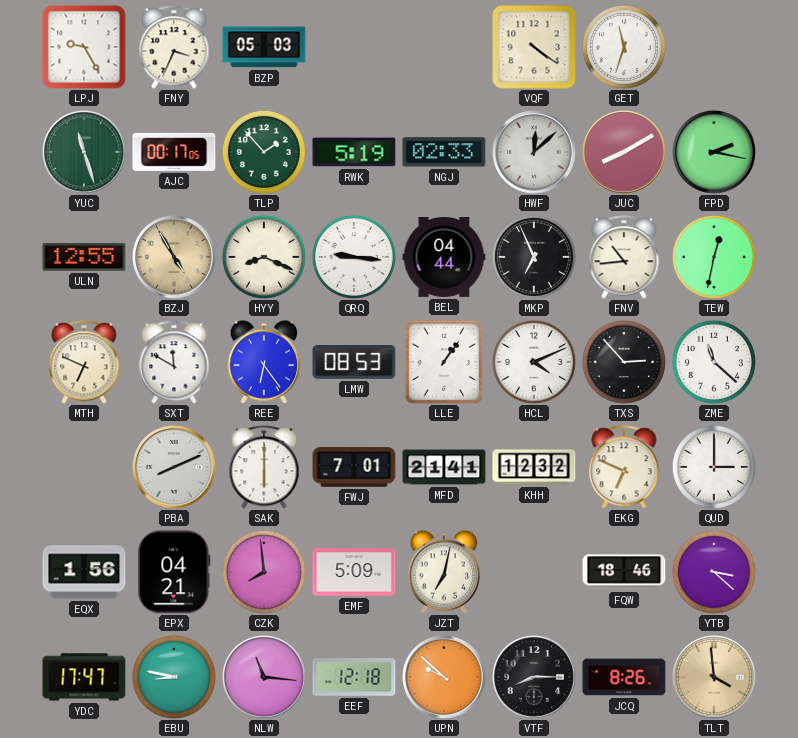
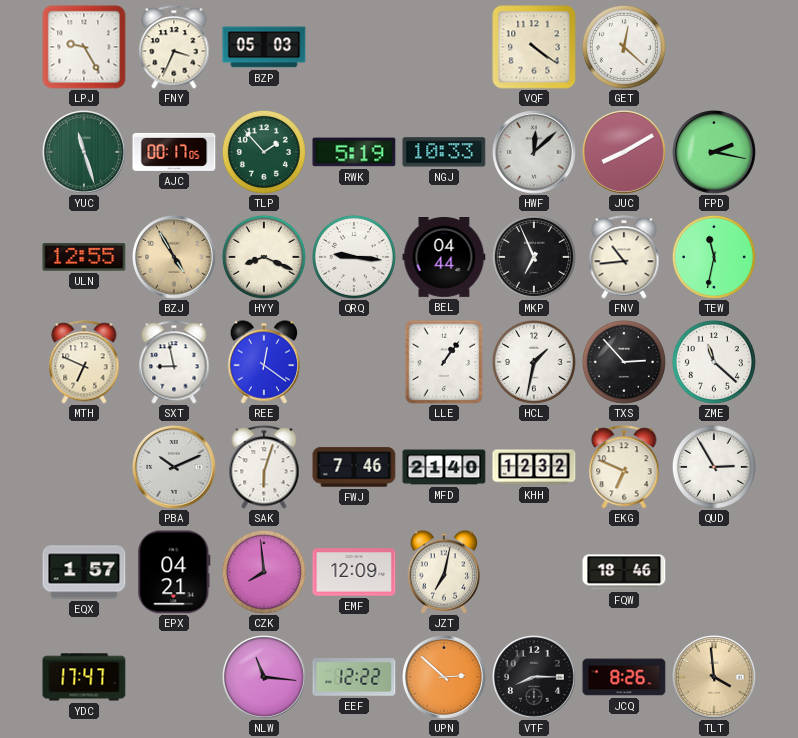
GET: 11:33 -> 12:22 (624, 47)
NGJ: 02:33 -> 10:33 (444, 152)
TEW: 12:32 -> 11:32 (714, 257)
SXT: 11:50 -> 8:58 (174, 362)
REE: 6:24 -> 12:21 (264, 362)
LMW: 08:53 -> none (354, 362)
HCL: 4:11 -> 1:32 (534, 362)
PBA: 8:11 -> 10:11 (175, 468)
SAK: 6:00 -> 6:03 (264, 467)
FWJ: 7:01 -> 7:46 (354, 467)
MFD: 21:41 -> 21:40 (444, 467)
QUD: 3:00 -> 2:55 (714, 467)
EQX: 1:56 -> 1:57 (84, 572)
EMF: 5:09 -> 12:09 (354, 572)
YTB: 3:22 -> none (714, 572)
EBU: 8:47 -> none (174, 677)
EEF: 12:18 -> 12:22 (354, 677)
UPN: 9:52 -> 2:52 (445, 678)
